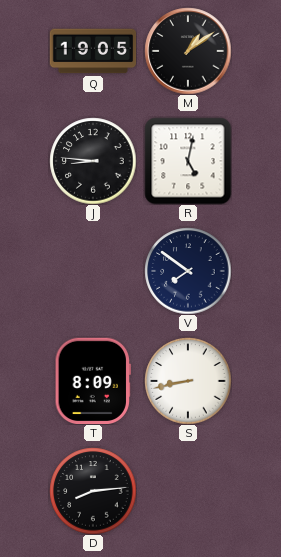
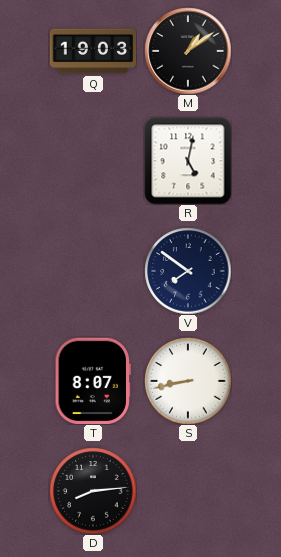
Q: 19:05 -> 19:03 (93, 51)
J: 8:46 -> none (93, 161)
T: 8:09 -> 8:07 (92, 380)
